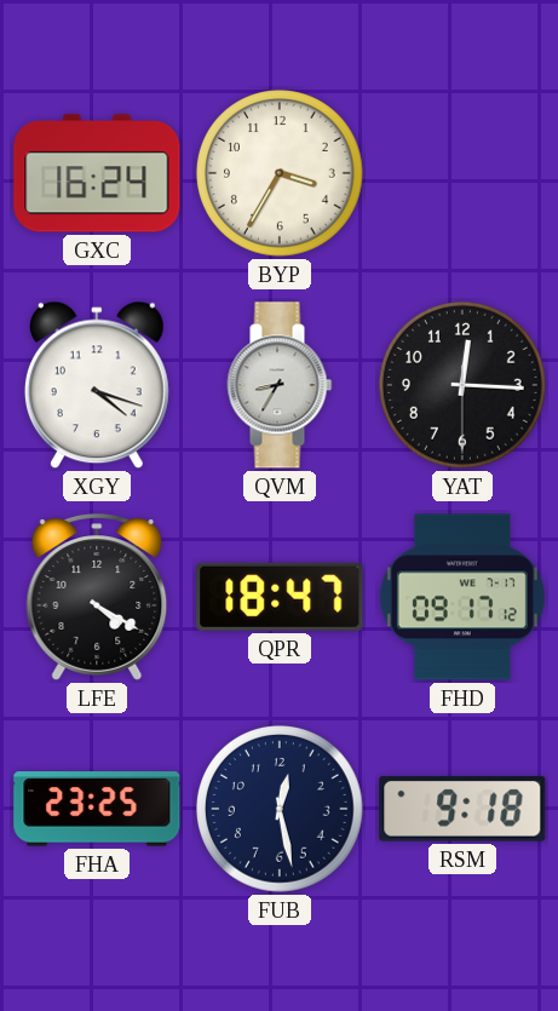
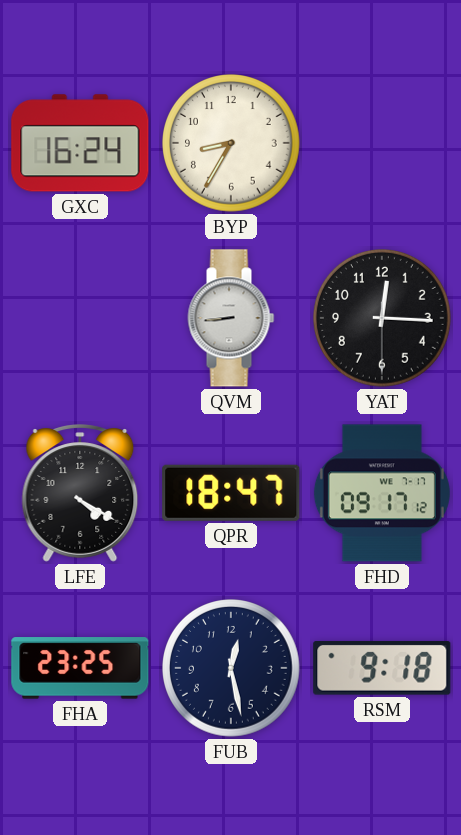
BYP: 3:35 -> 8:35 (232, 144)
XGY: 4:18 -> none (97, 385)
QVM: 8:35 -> 8:44 (231, 318)
